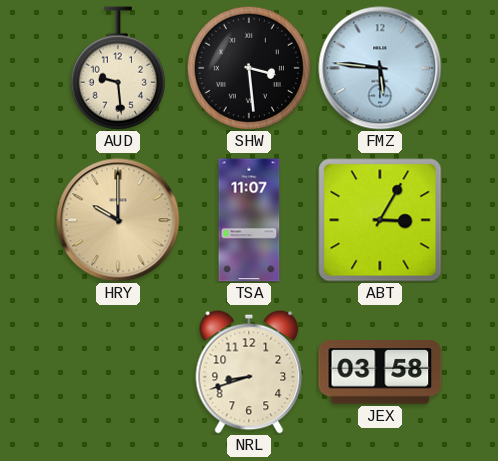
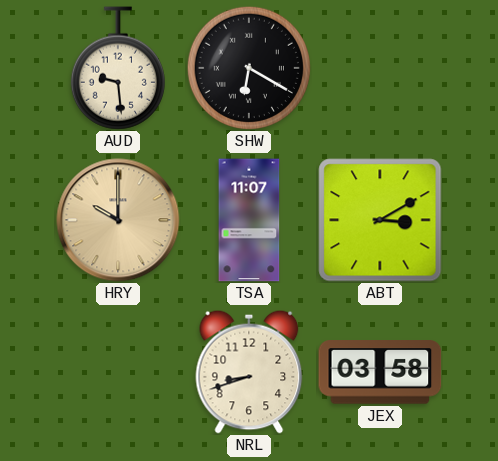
SHW: 3:29 -> 6:20 (249, 68)
FMZ: 5:46 -> none (380, 68)
ABT: 3:05 -> 3:10 (380, 220)
